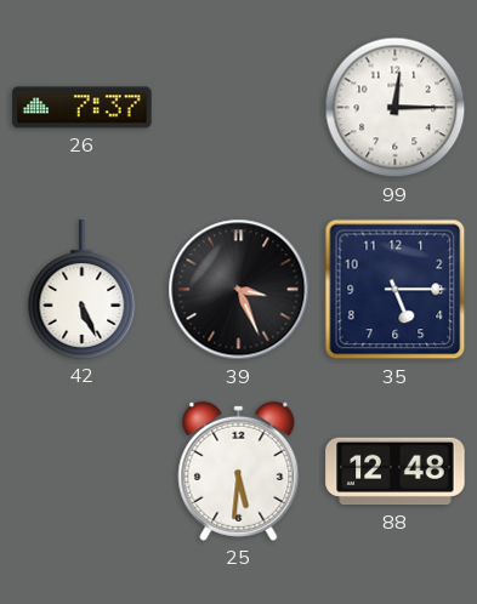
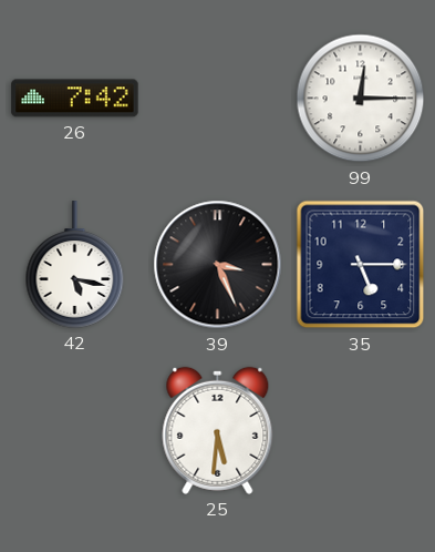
26: 7:37 -> 7:42 (75, 99)
42: 5:26 -> 5:17 (75, 265)
88: 12:48 -> none (396, 472)
